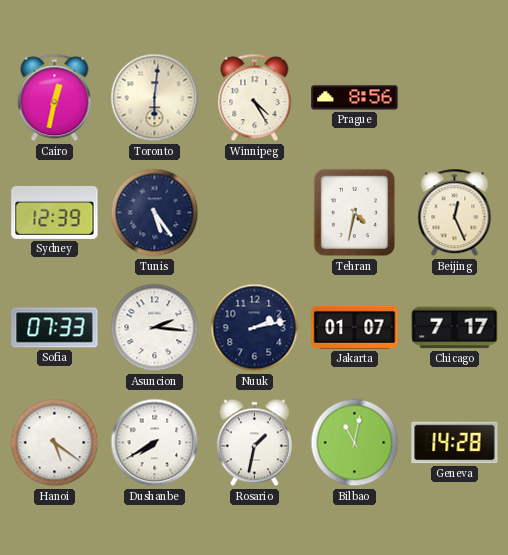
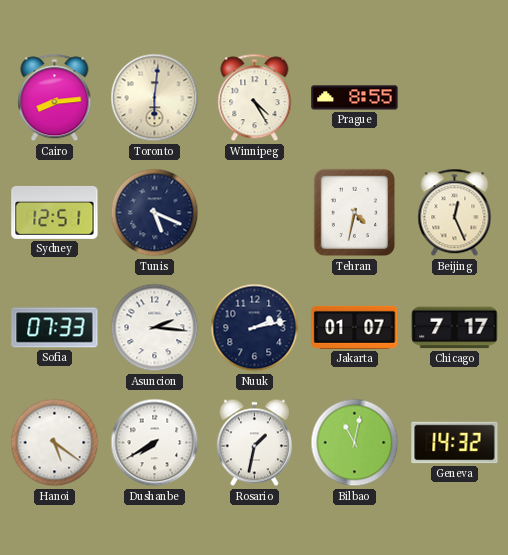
Cairo: 12:32 -> 8:14 (55, 98)
Prague: 8:56 -> 8:55 (355, 98)
Sydney: 12:39 -> 12:51 (55, 212)
Tunis: 5:24 -> 5:19 (155, 213)
Geneva: 14:28 -> 14:32 (455, 443)
